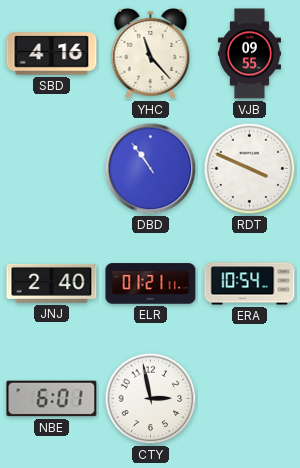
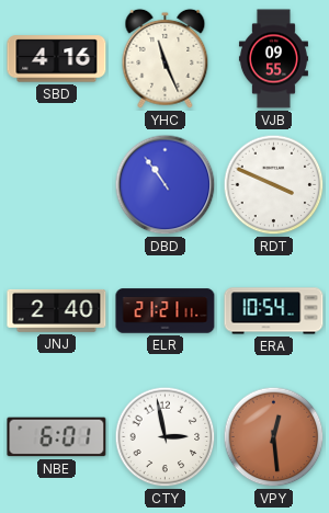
YHC: 11:23 -> 11:26 (166, 58)
ELR: 01:21 -> 21:21 (166, 311)
VPY: none -> 12:29 (274, 437)
